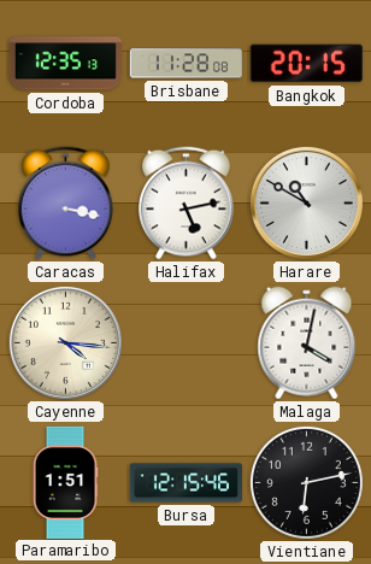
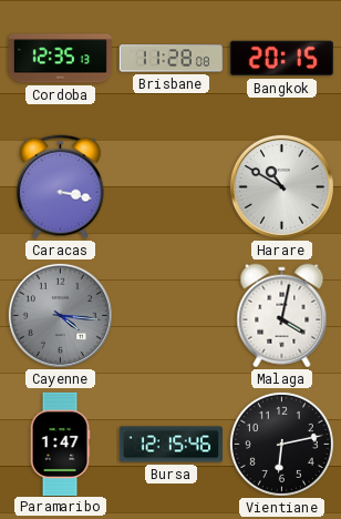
Halifax: 5:13 -> none (187, 204)
Cayenne dial: cream -> grey (60, 315)
Paramaribo: 1:51 -> 1:47 (60, 444)
